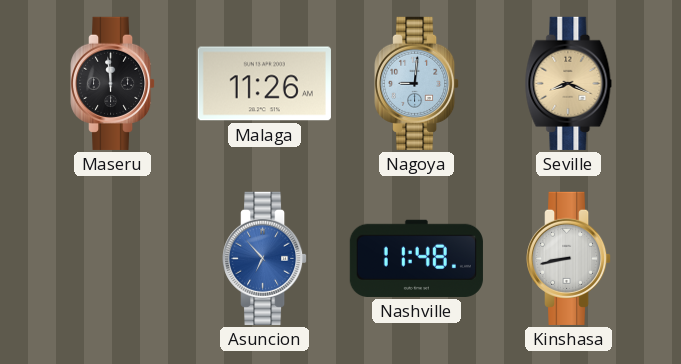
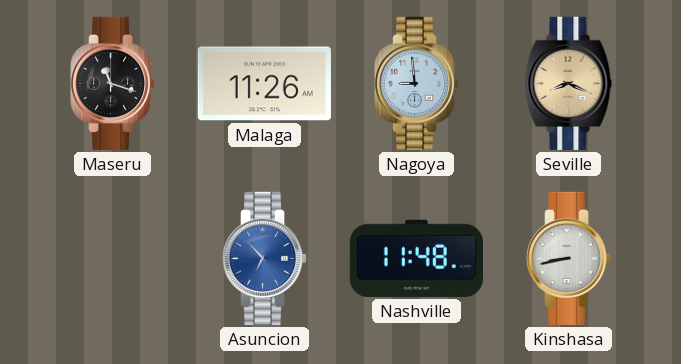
Maseru: 11:59 -> 11:18 (114, 83)
Nagoya: 9:01 -> 8:59 (418, 83)
